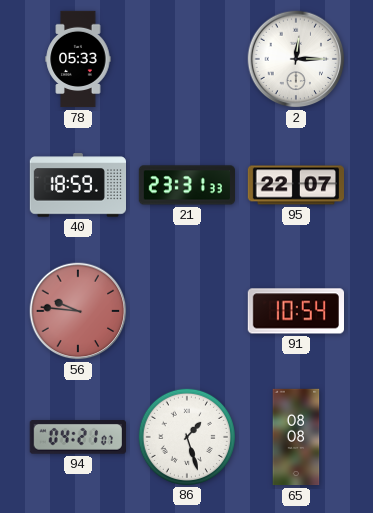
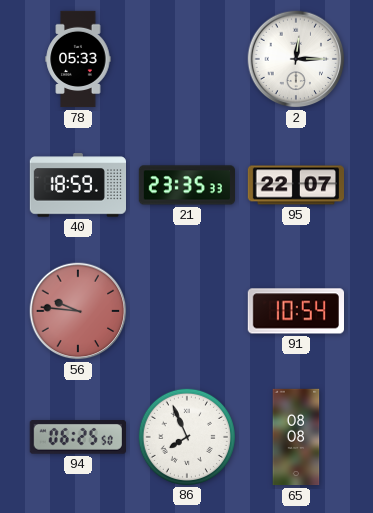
21: 23:31 -> 23:35 (186, 185)
94: 04:21 -> 06:25 (78, 437)
86: 1:27 -> 7:56 (186, 436)
